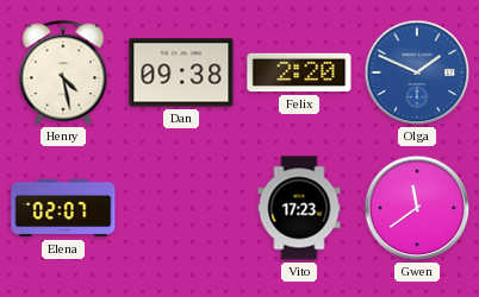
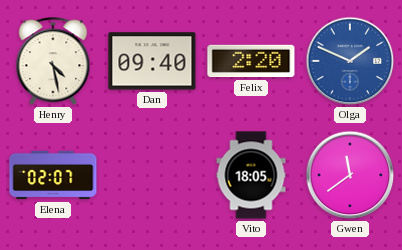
Dan: 09:38 -> 09:40 (152, 61)
Vito: 17:23 -> 18:05 (251, 175)
